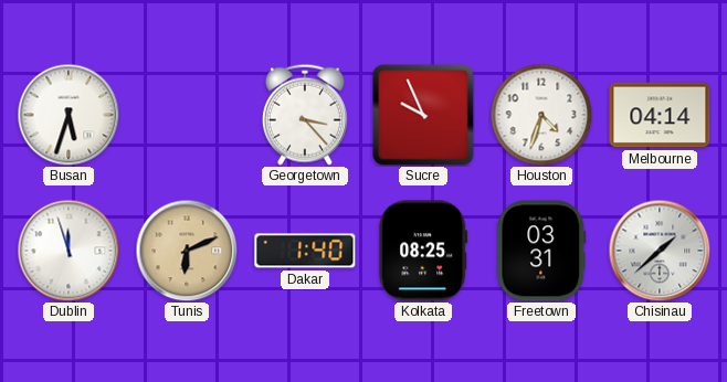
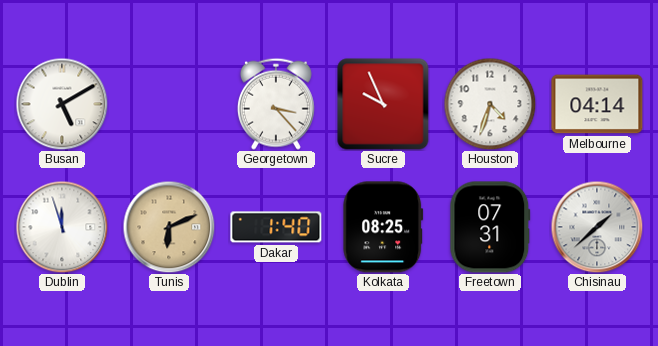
Busan: 5:33 -> 5:10 (62, 104)
Freetown: 03:31 -> 07:31 (490, 227)
